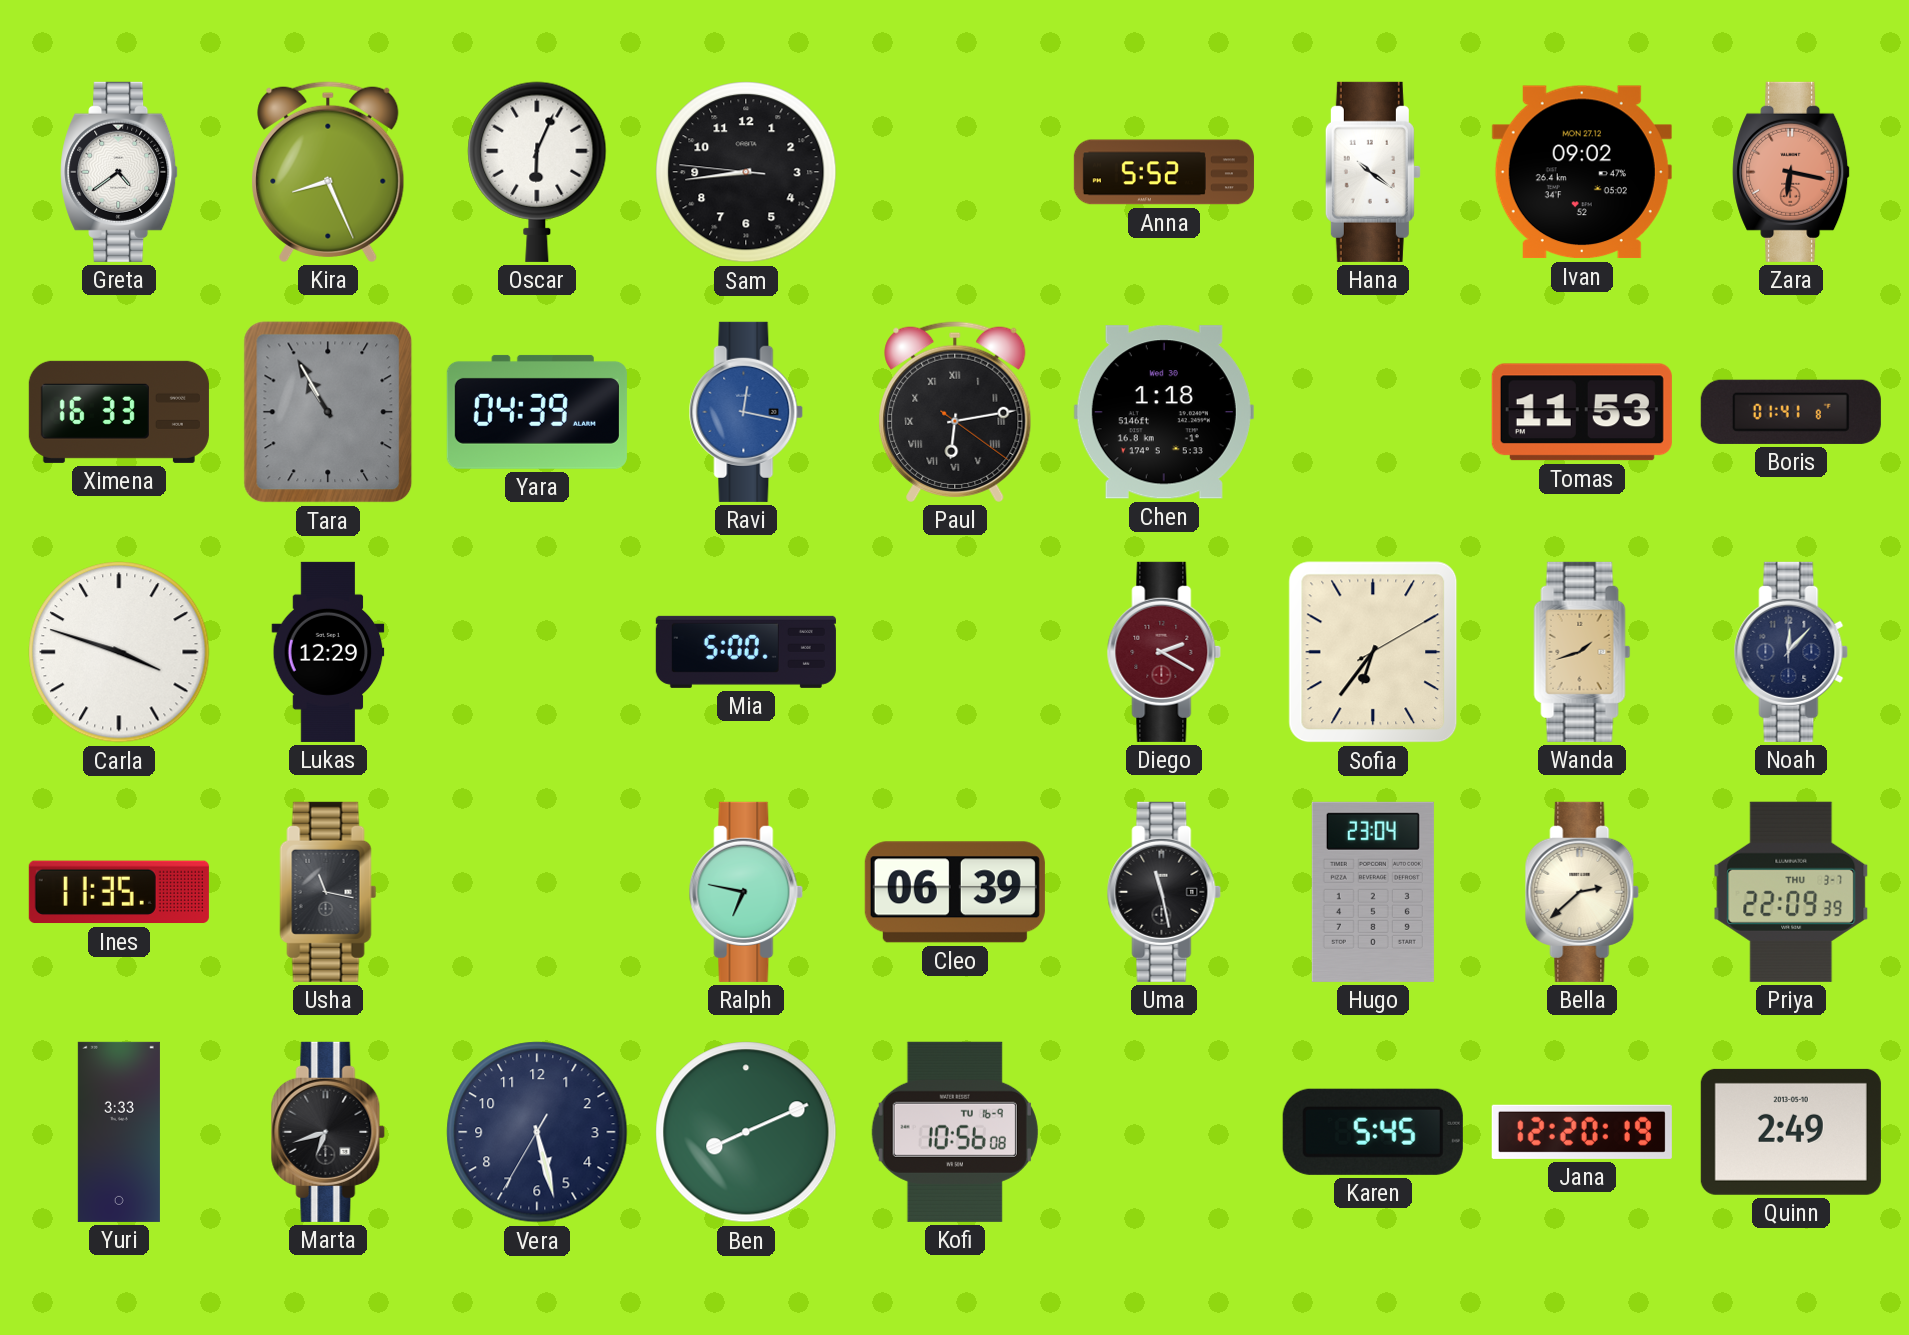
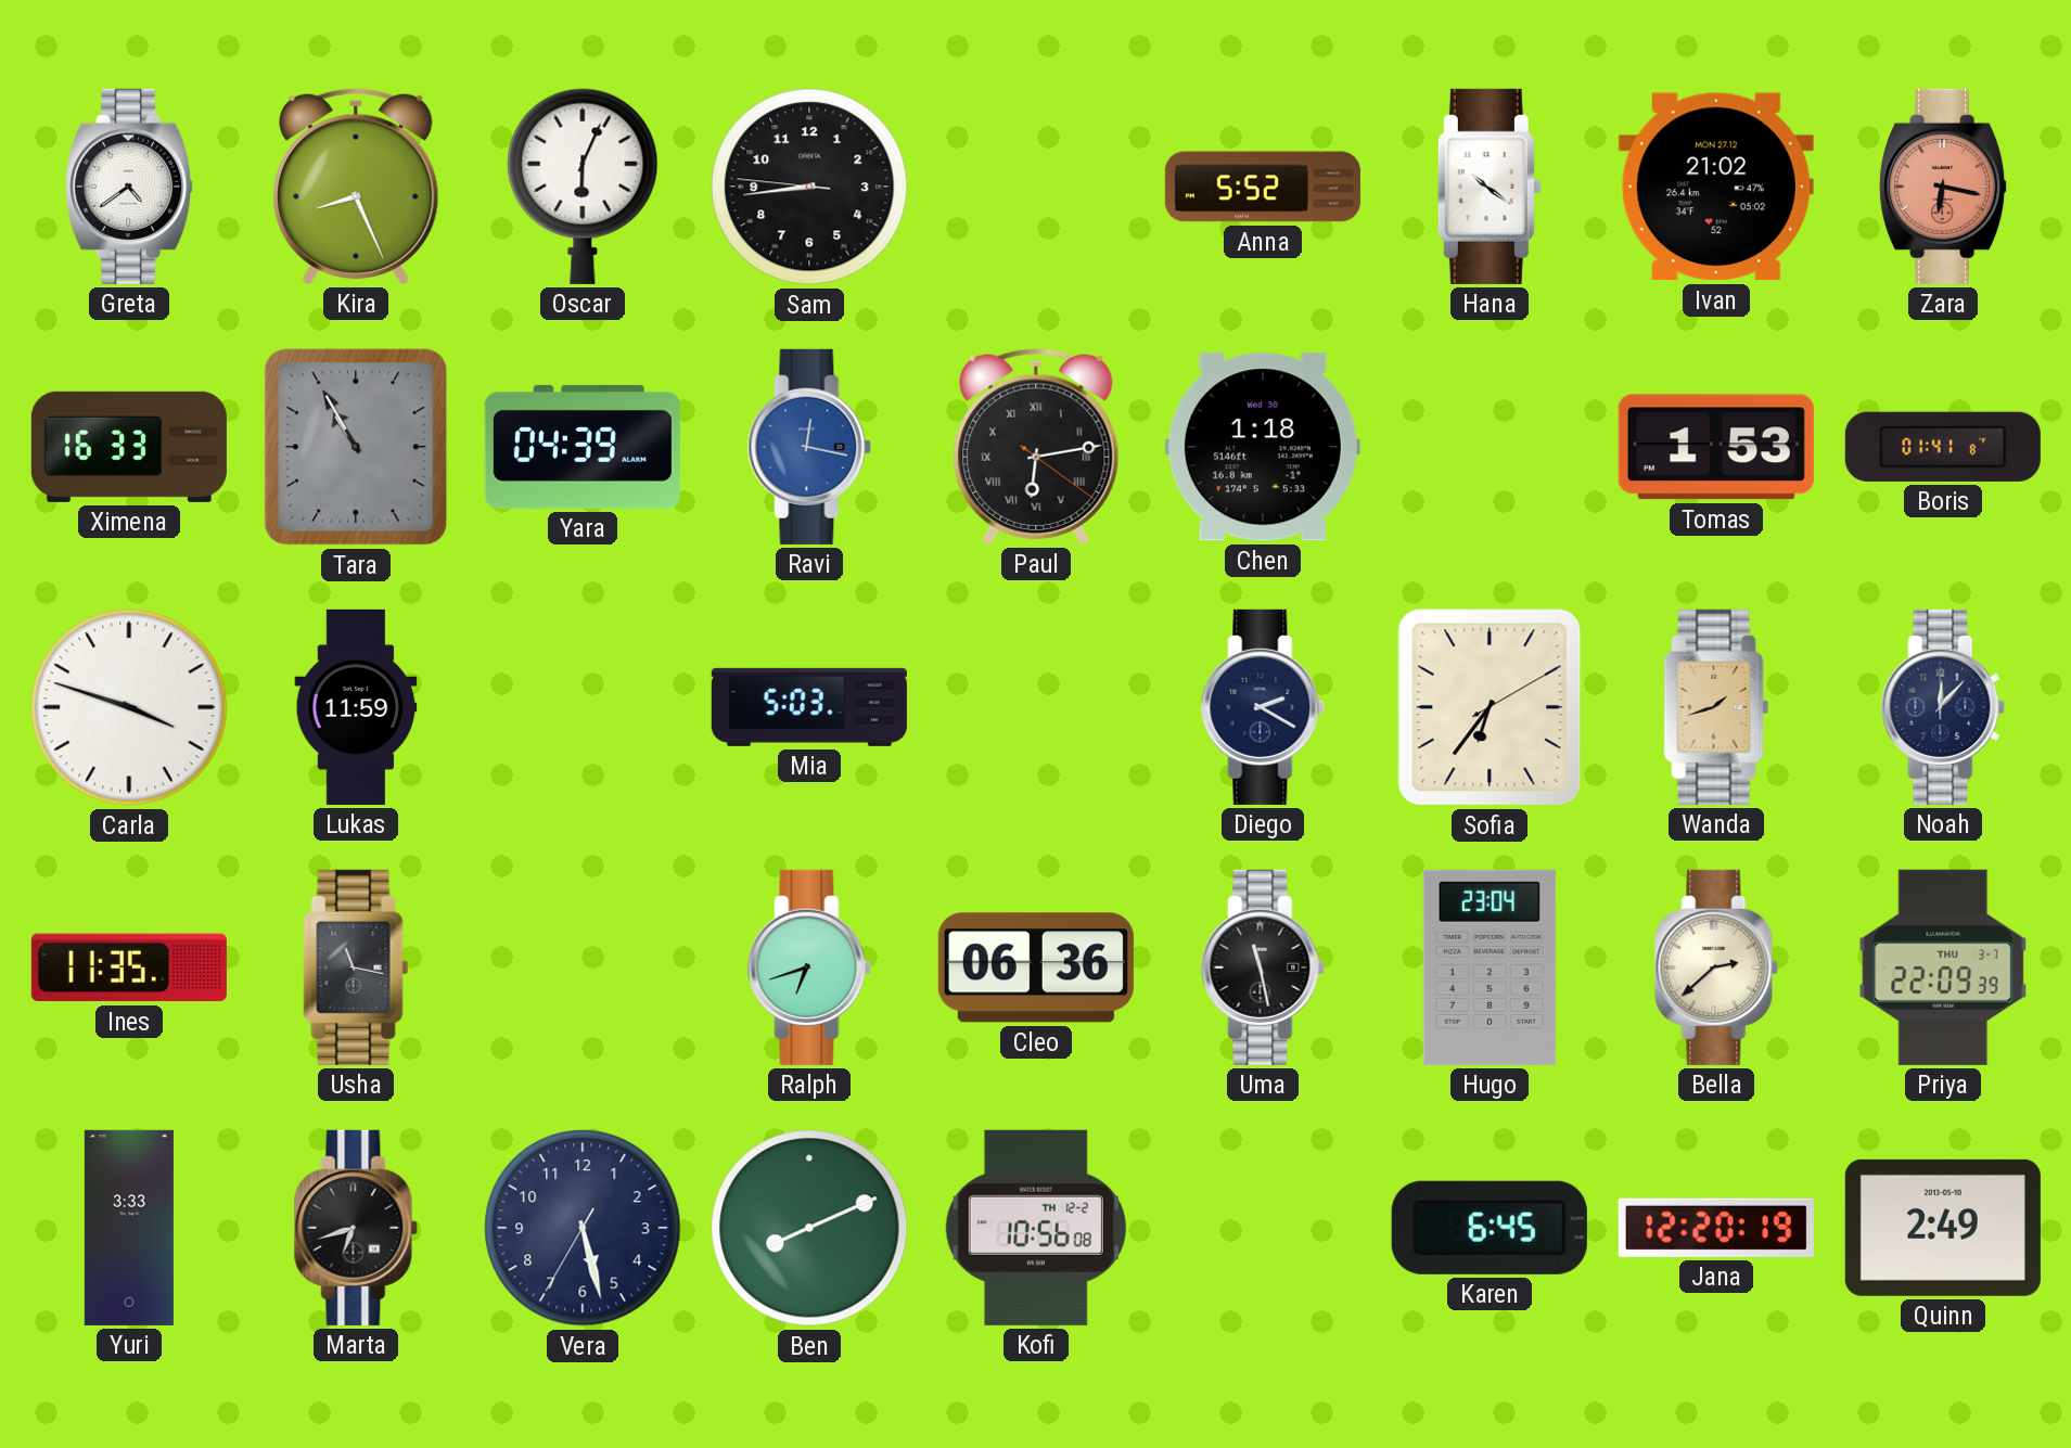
Ivan: 09:02 -> 21:02 (1716, 187)
Tomas: 11:53 -> 1:53 (1716, 447)
Lukas: 12:29 -> 11:59 (356, 707)
Mia: 5:00 -> 5:03 (809, 707)
Diego dial: burgundy -> navy (1263, 707)
Ralph: 6:47 -> 6:42 (809, 968)
Cleo: 06:39 -> 06:36 (1036, 968)
Kofi date: TU 16-9 -> TH 12-2 (1036, 1228)
Karen: 5:45 -> 6:45 (1490, 1228)
